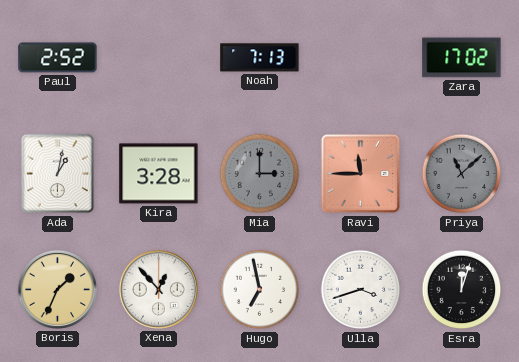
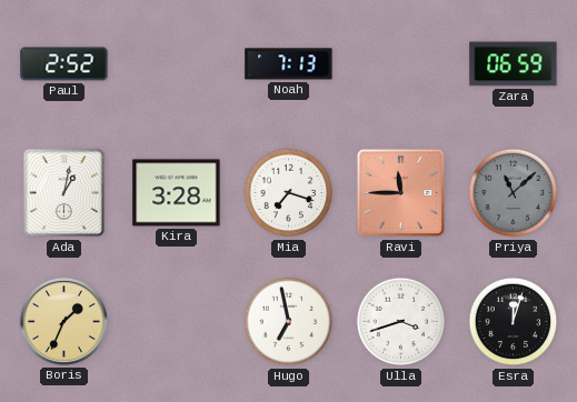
Zara: 17:02 -> 06:59 (514, 64)
Mia: 3:00 -> 7:18 (289, 193)
Mia dial: grey -> white (289, 193)
Xena: 12:53 -> none (158, 289)
